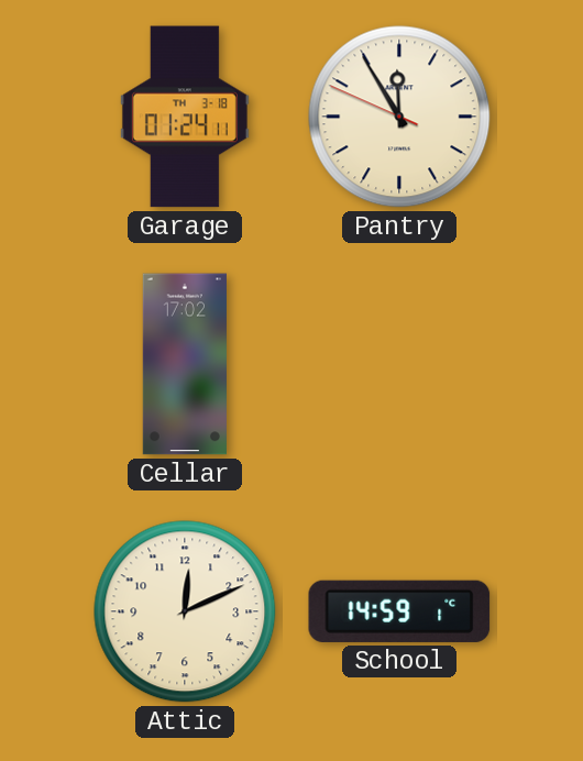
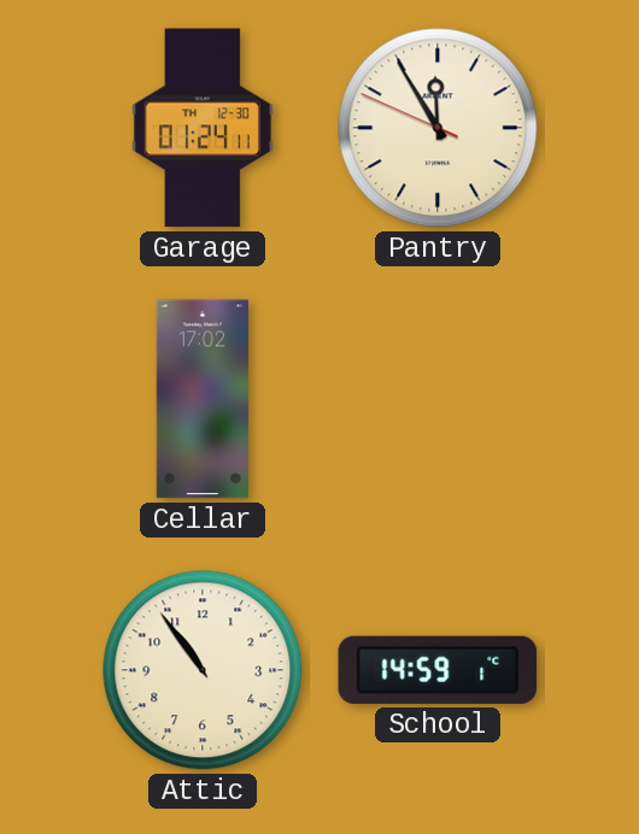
Garage date: TH 3-18 -> TH 12-30 (203, 128)
Attic: 12:11 -> 10:54 (203, 670)
